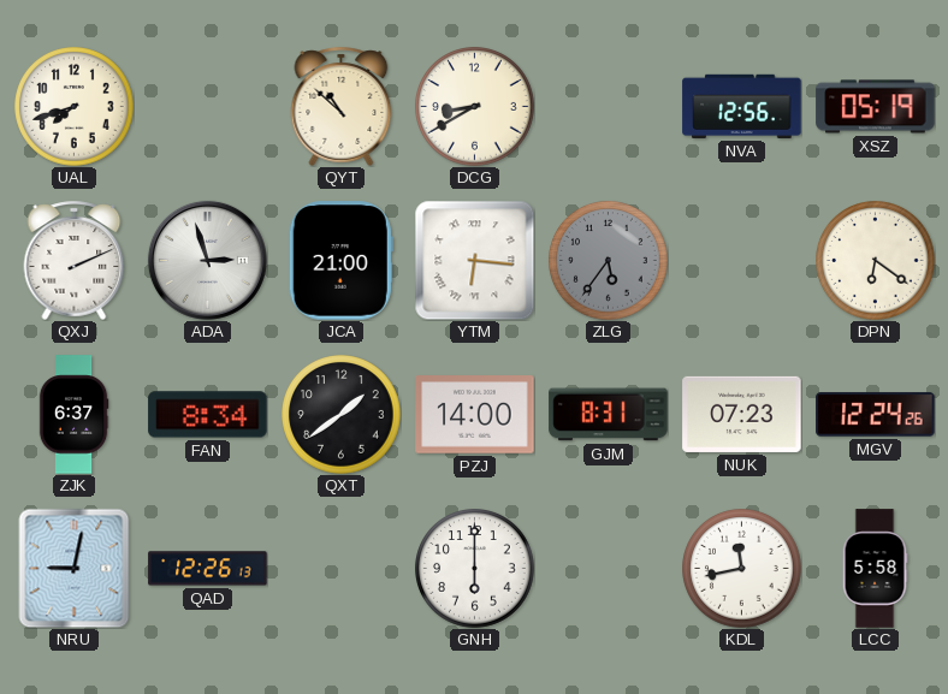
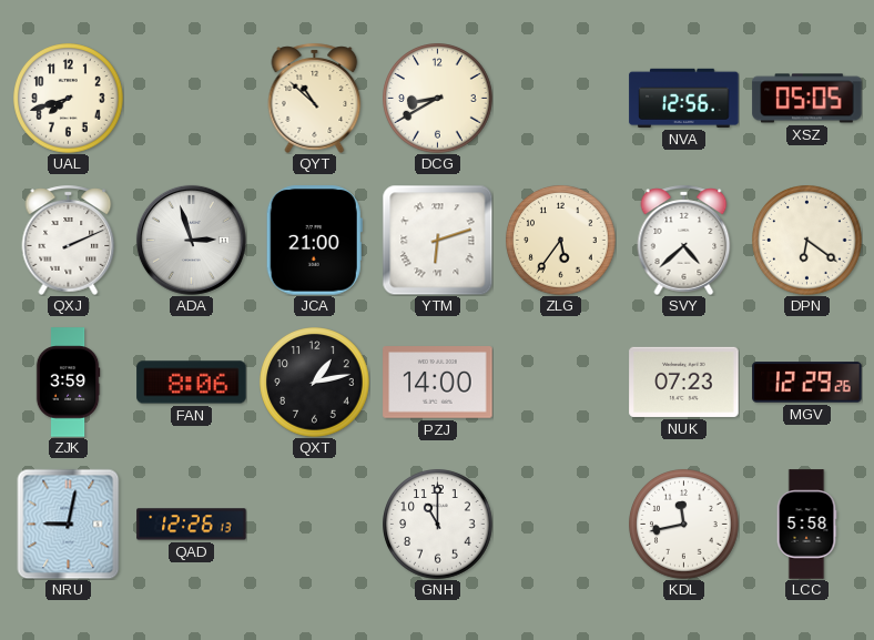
XSZ: 05:19 -> 05:05 (807, 99)
YTM: 6:16 -> 6:12 (437, 240)
ZLG dial: grey -> cream (561, 241)
SVY: none -> 4:38 (684, 240)
ZJK: 6:37 -> 3:59 (68, 383)
FAN: 8:34 -> 8:06 (192, 383)
QXT: 1:39 -> 1:13 (315, 383)
GJM: 8:31 -> none (609, 415)
MGV: 12:24 -> 12:29 (807, 383)
GNH: 6:00 -> 11:00 (438, 525)
